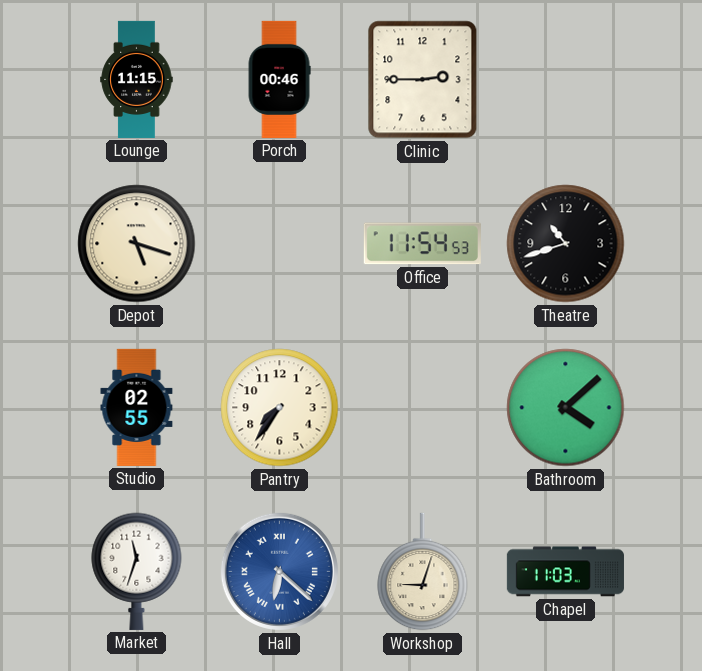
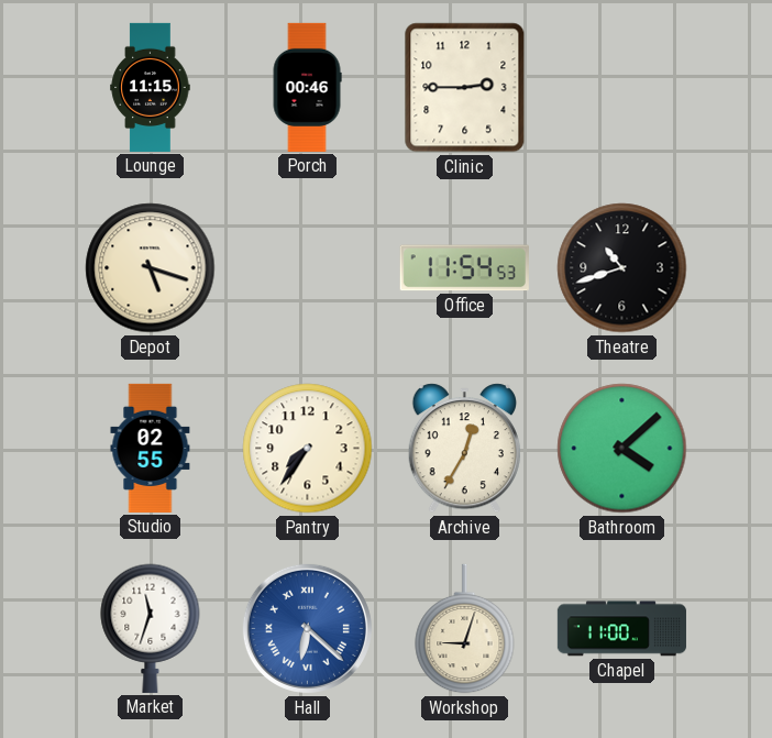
Archive: none -> 12:35 (464, 449)
Chapel: 11:03 -> 11:00 (621, 629)
